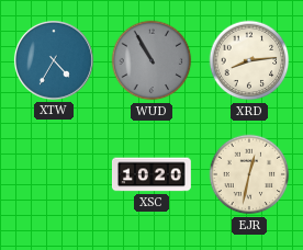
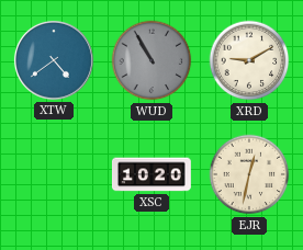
XTW: 4:35 -> 4:39 (54, 60)
XRD: 8:14 -> 9:10 (249, 60)
